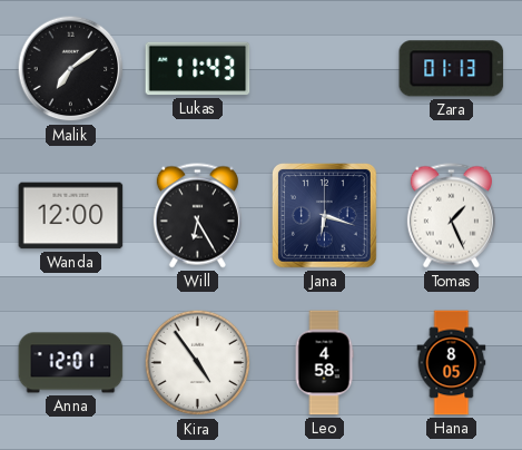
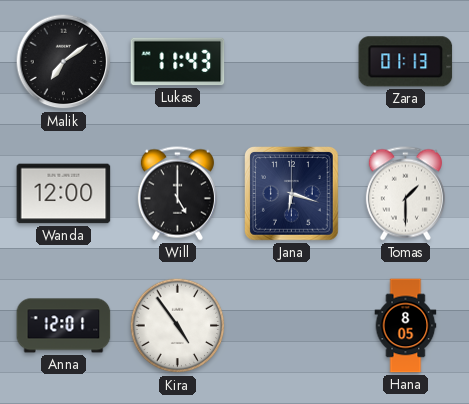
Will: 6:25 -> 5:00 (177, 194)
Tomas: 1:26 -> 1:30 (405, 194)
Leo: 4:58 -> none (324, 363)
